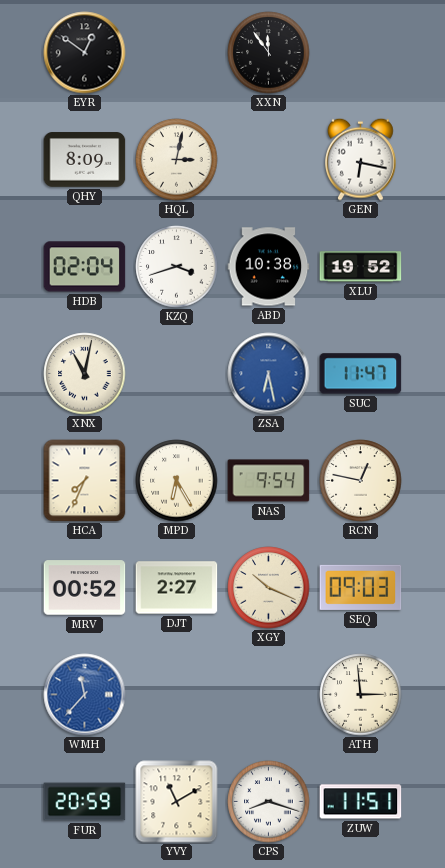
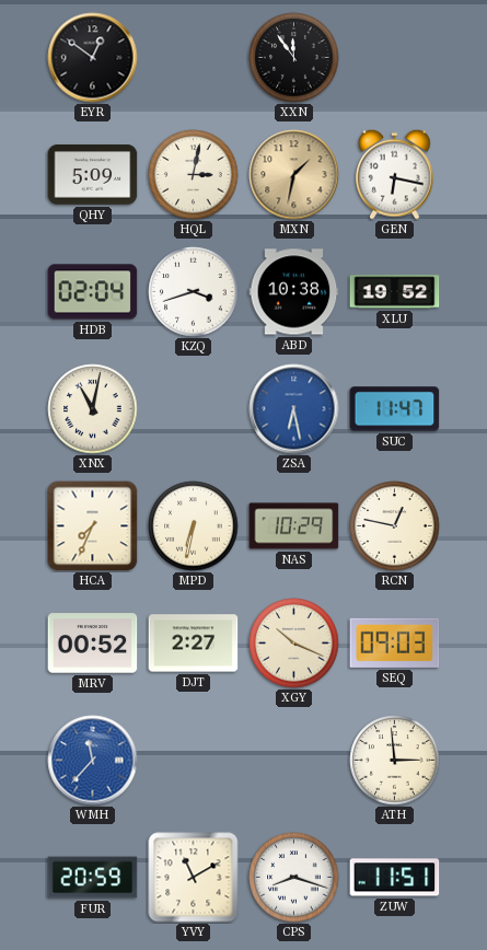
QHY: 8:09 -> 5:09 (93, 175)
MXN: none -> 1:32 (294, 175)
MPD: 6:25 -> 6:32 (194, 526)
NAS: 9:54 -> 10:29 (294, 526)
